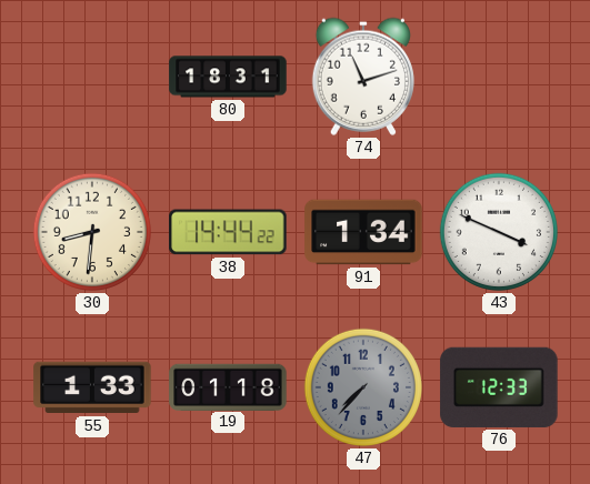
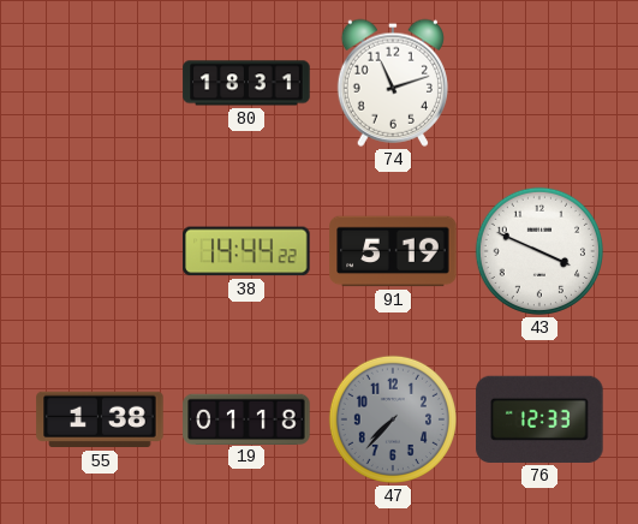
30: 8:31 -> none (92, 232)
91: 1:34 -> 5:19 (393, 251)
55: 1:33 -> 1:38 (100, 419)
